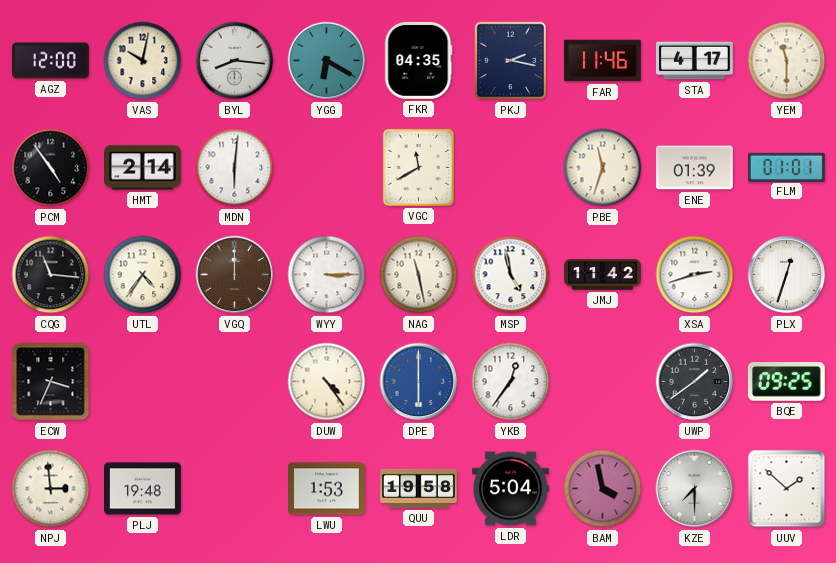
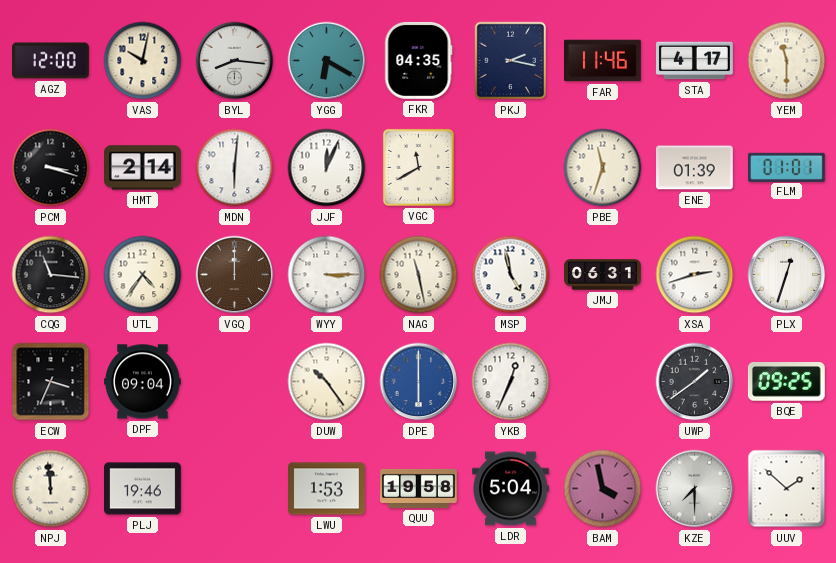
PCM: 4:54 -> 3:18 (51, 168)
JJF: none -> 12:04 (327, 168)
JMJ: 11:42 -> 06:31 (603, 275)
DPF: none -> 09:04 (143, 382)
DUW: 4:24 -> 10:24 (327, 382)
YKB: 12:36 -> 12:34 (511, 382)
NPJ: 2:59 -> 11:59 (51, 489)
PLJ: 19:48 -> 19:46 (143, 489)
